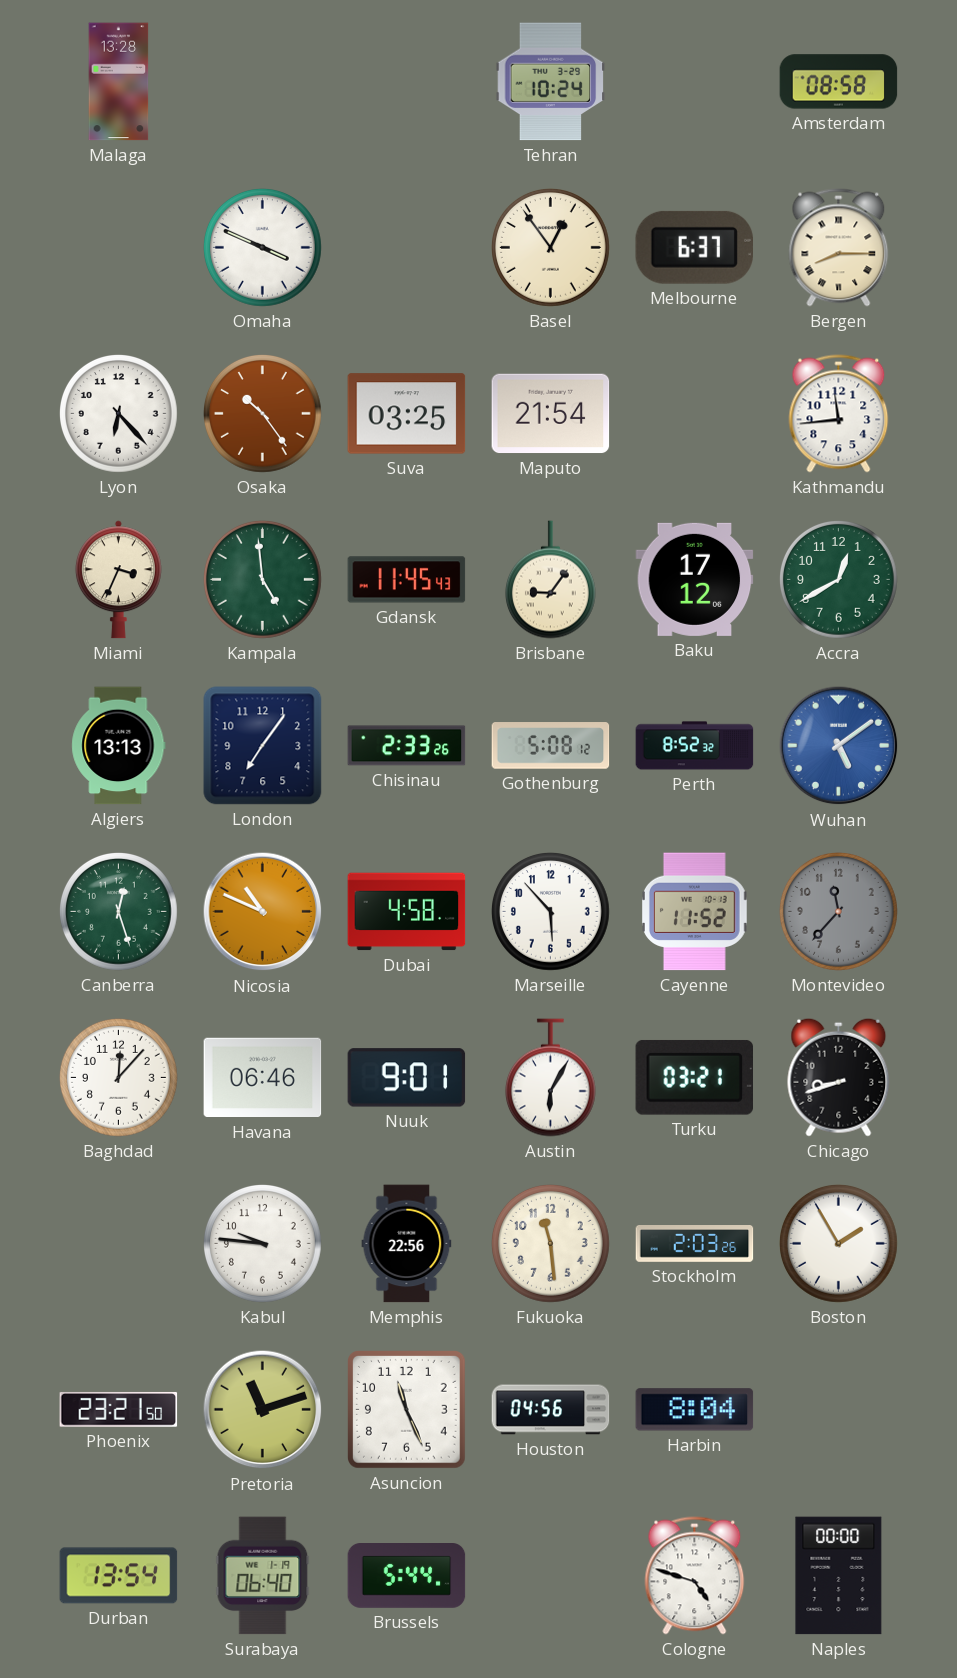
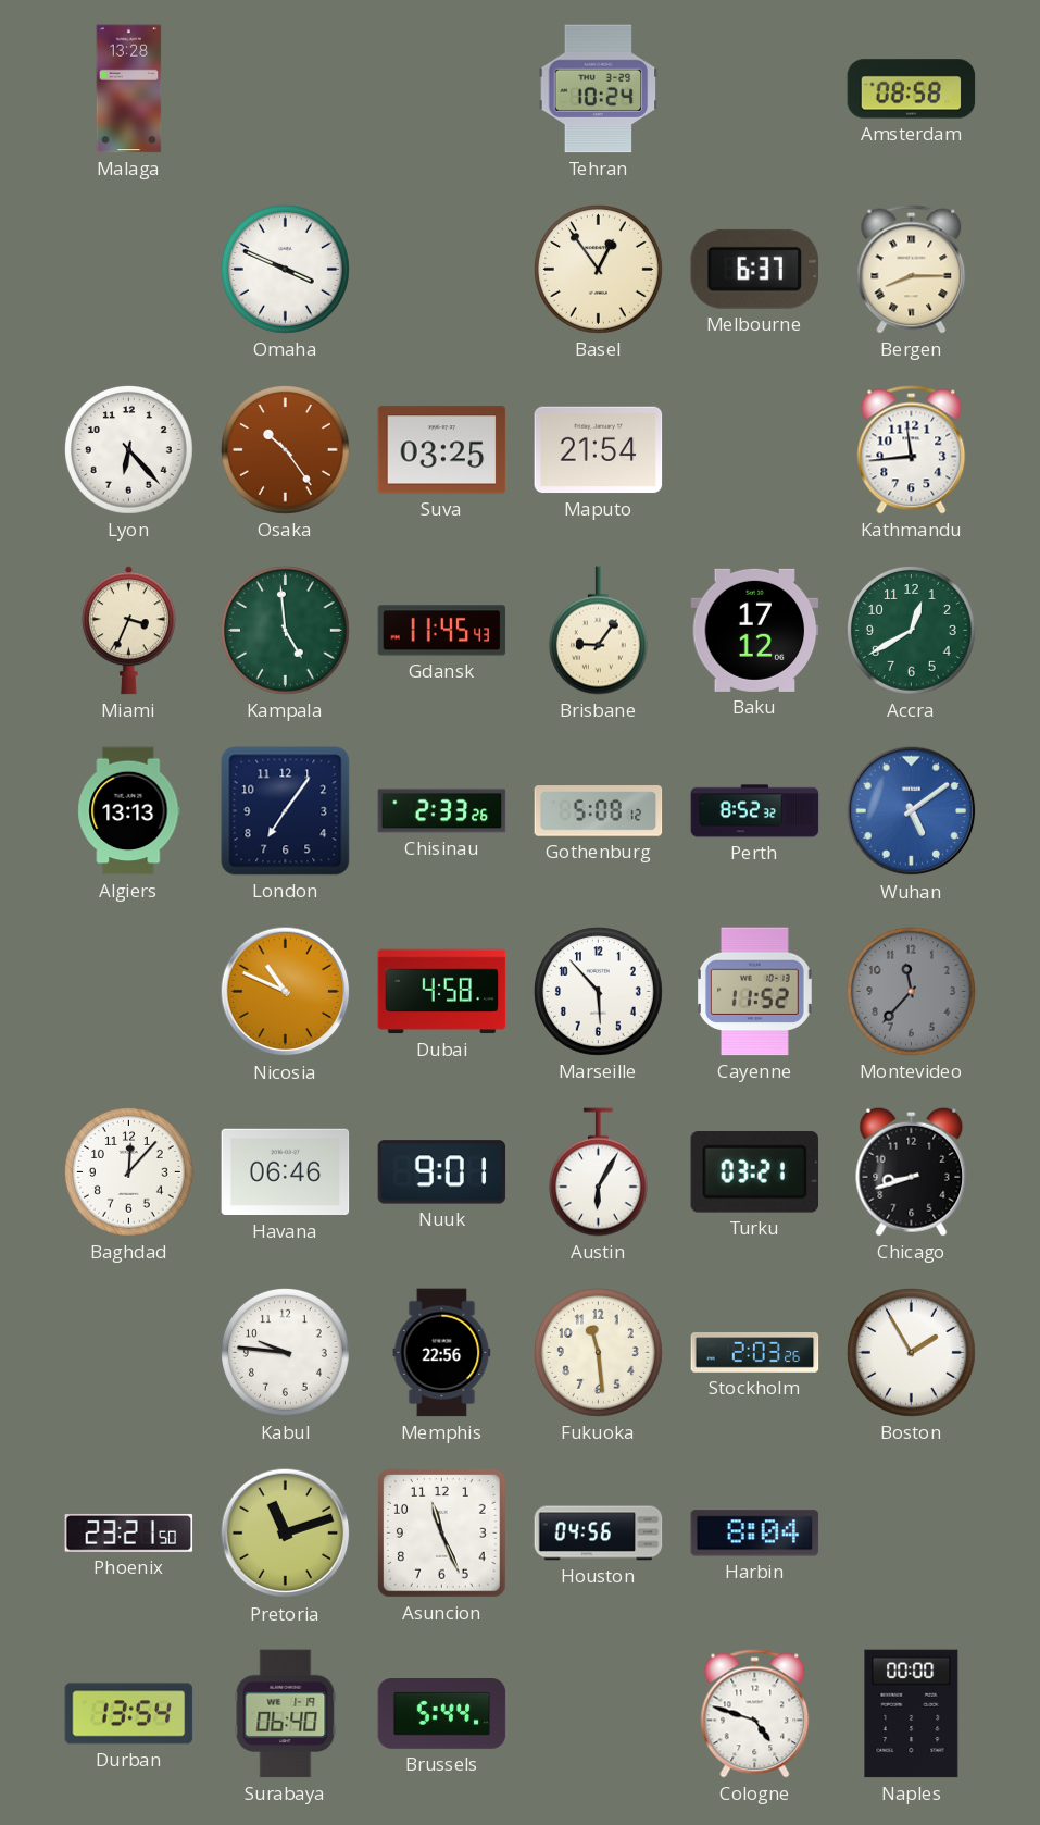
Canberra: 12:27 -> none (119, 912)
